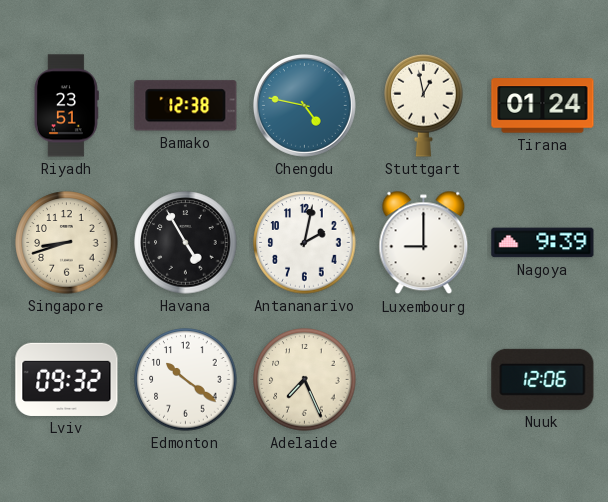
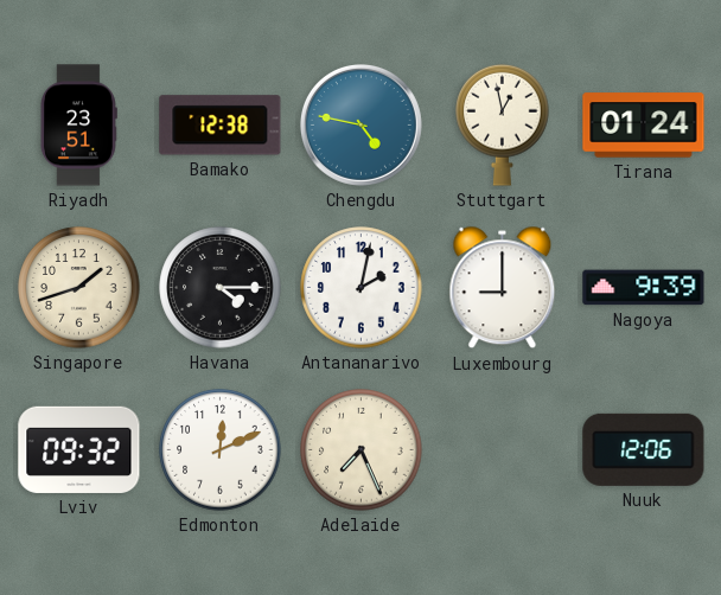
Singapore: 8:42 -> 1:42 (79, 288)
Havana: 4:55 -> 4:15 (221, 288)
Edmonton: 10:21 -> 12:11 (221, 450)
